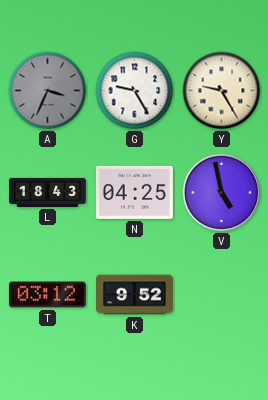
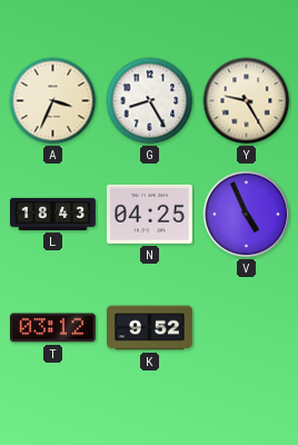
A dial: grey -> cream (53, 101)
G: 9:25 -> 8:25 (150, 101)
V: 4:58 -> 4:56 (247, 215)
